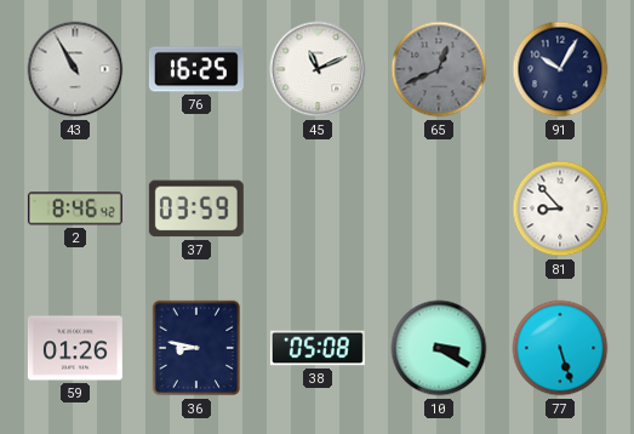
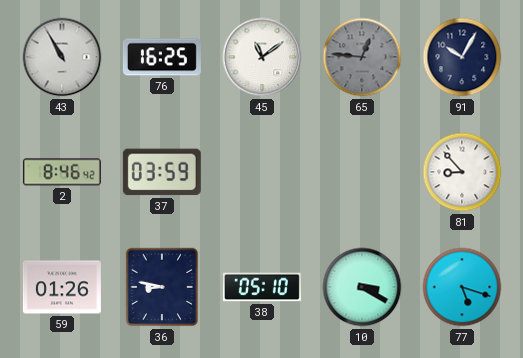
45: 11:11 -> 11:09 (262, 57)
65: 12:41 -> 12:46 (362, 57)
38: 05:08 -> 05:10 (262, 287)
77: 5:27 -> 5:18 (462, 287)
